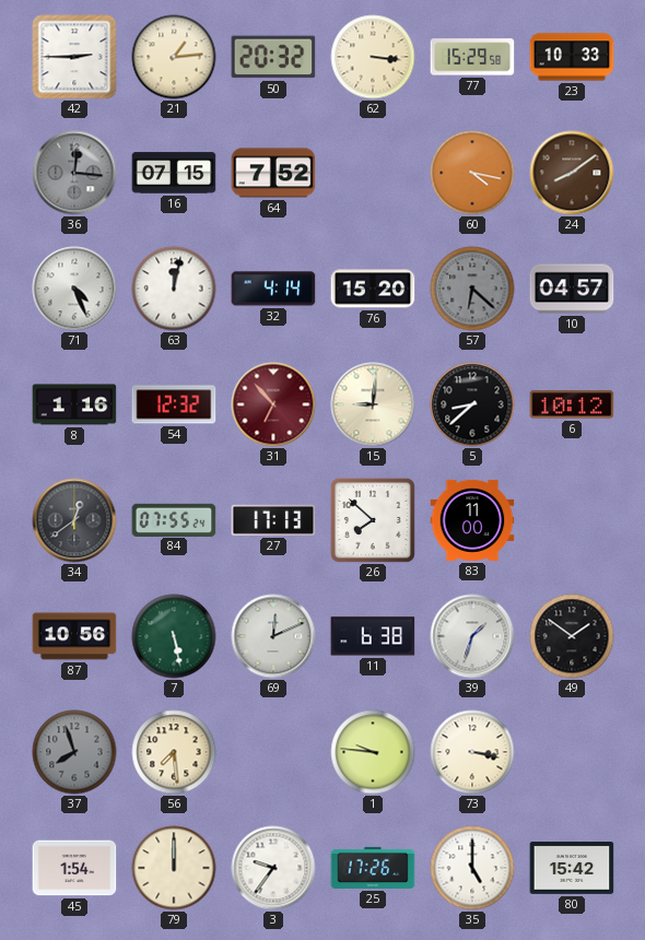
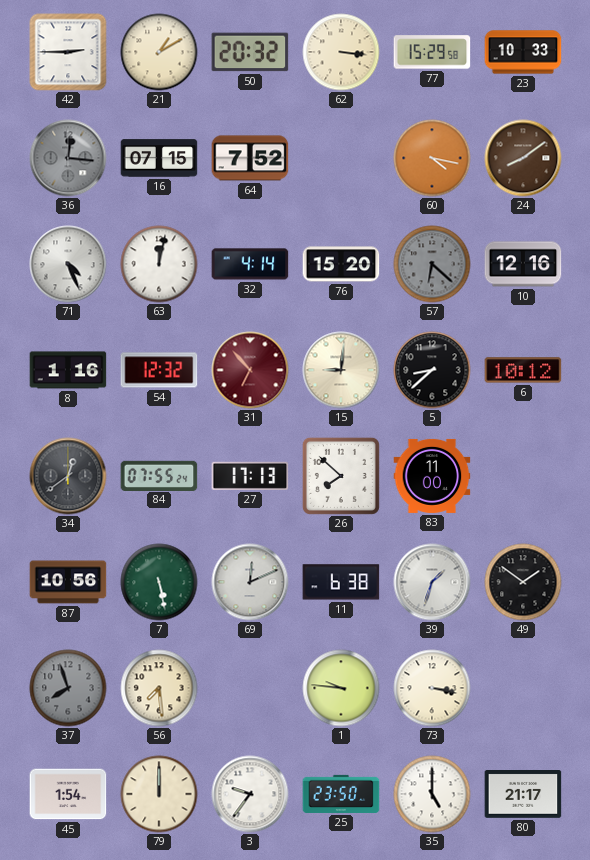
21: 1:14 -> 1:10 (159, 52)
10: 04:57 -> 12:16 (523, 264)
25: 17:26 -> 23:50 (341, 794)
80: 15:42 -> 21:17 (523, 794)
